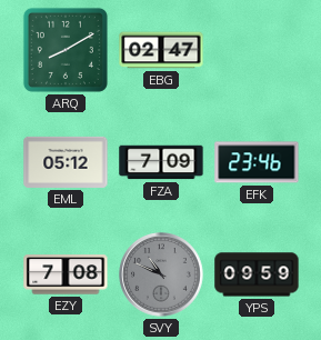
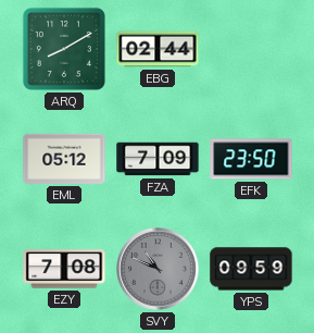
EBG: 02:47 -> 02:44 (158, 49)
EFK: 23:46 -> 23:50 (251, 159)
